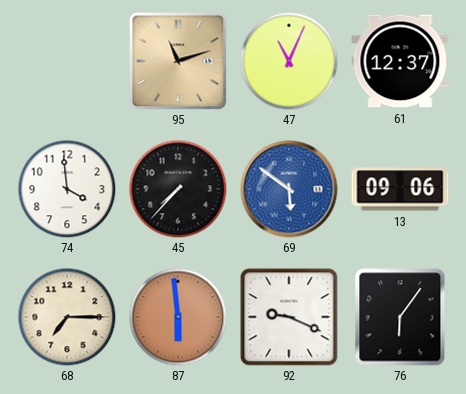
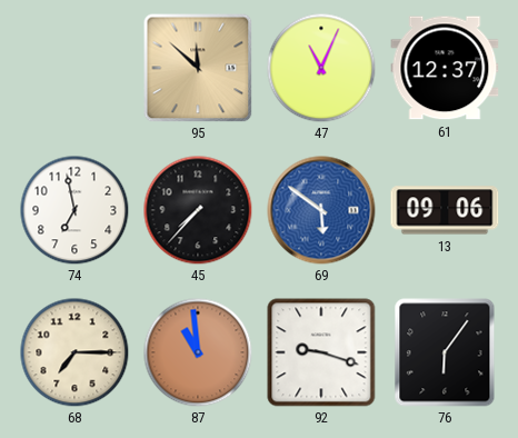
95: 11:12 -> 11:52 (198, 68)
74: 3:59 -> 6:58 (74, 210)
87: 5:59 -> 10:59 (198, 352)
92: 9:19 -> 9:18 (321, 352)
